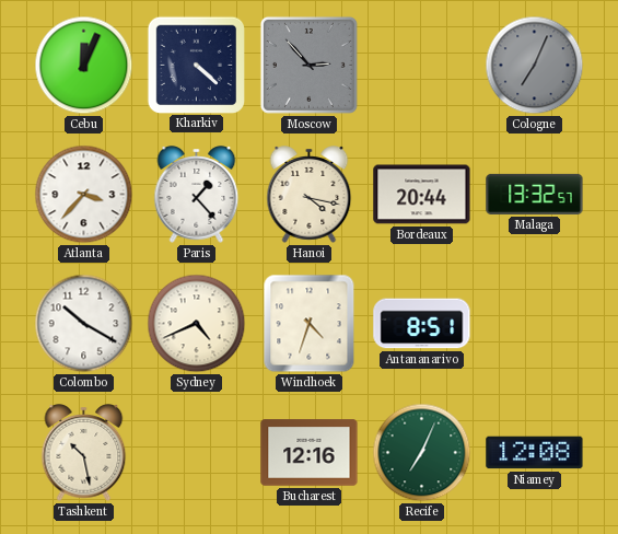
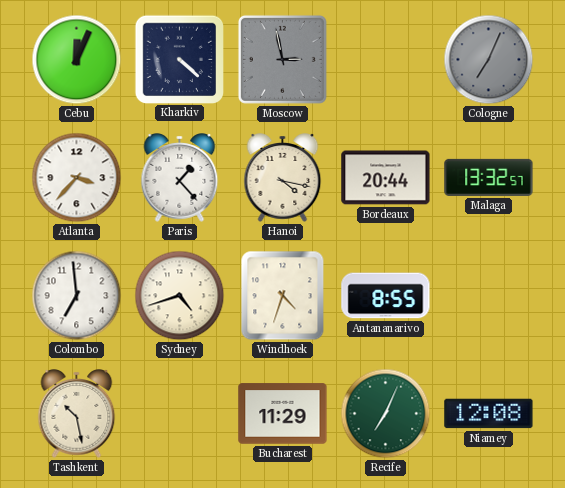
Moscow: 2:53 -> 2:58 (282, 59)
Colombo: 10:20 -> 6:59 (77, 296)
Sydney: 4:41 -> 4:42 (180, 296)
Antananarivo: 8:51 -> 8:55 (386, 296)
Bucharest: 12:16 -> 11:29 (283, 414)
